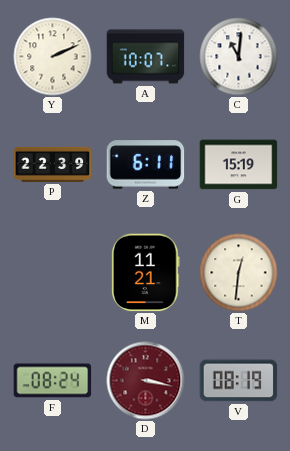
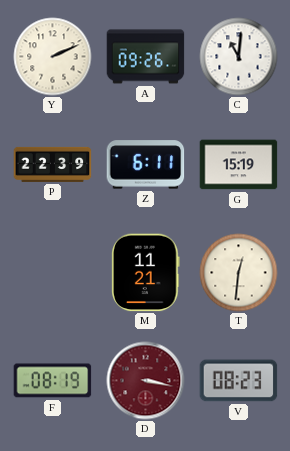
A: 10:07 -> 09:26 (146, 57)
F: 08:24 -> 08:19 (53, 381)
V: 08:19 -> 08:23 (239, 381)
